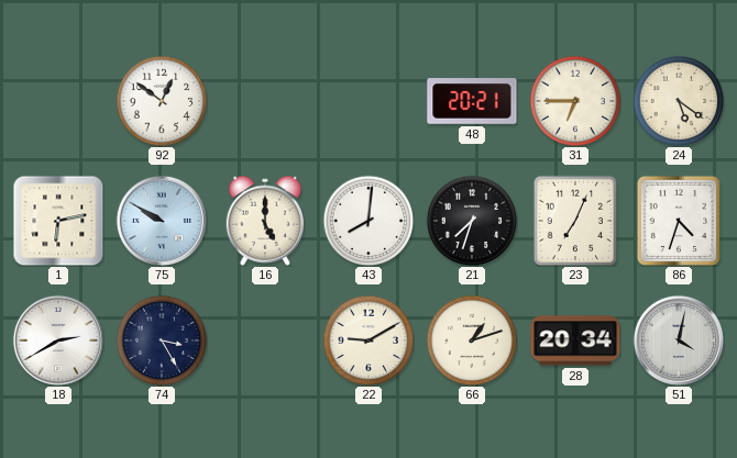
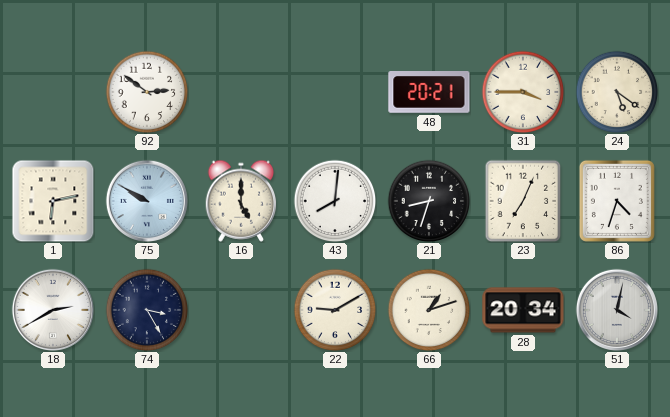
92: 12:51 -> 2:51 (147, 92)
31: 6:45 -> 3:45 (523, 92)
21: 7:33 -> 8:33 (429, 201)
